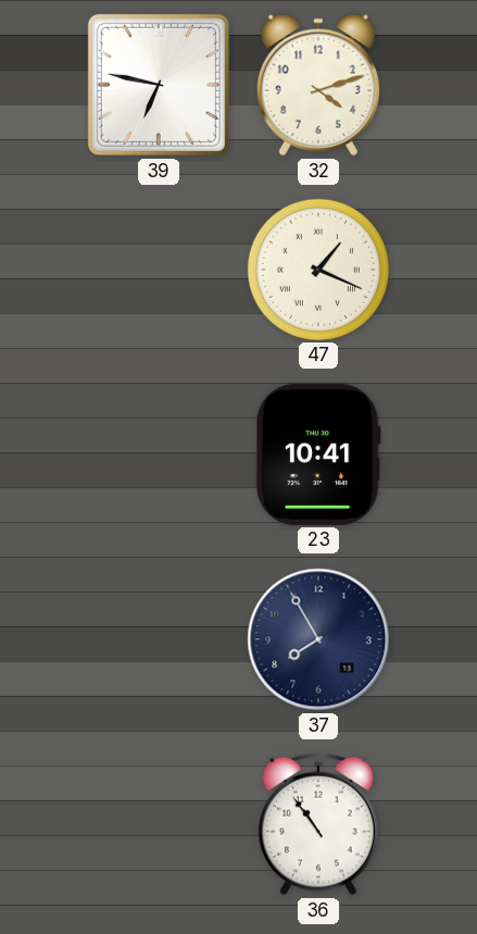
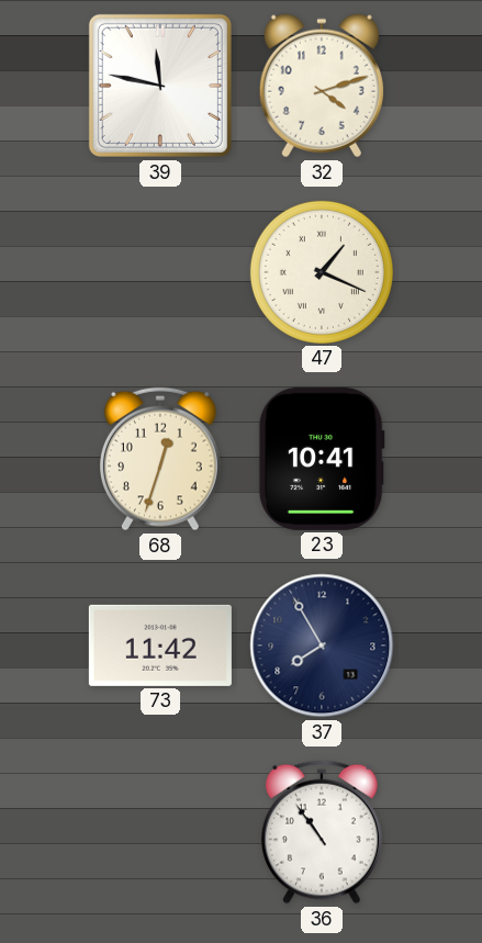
39: 6:47 -> 11:47 (160, 86)
68: none -> 12:33 (160, 459)
73: none -> 11:42 (160, 645)
